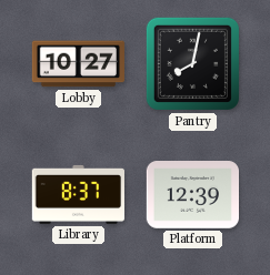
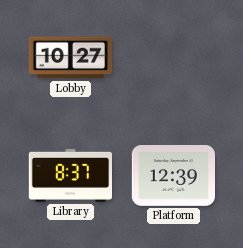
Pantry: 8:02 -> none (192, 63)
